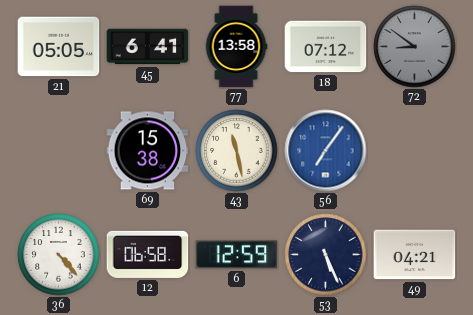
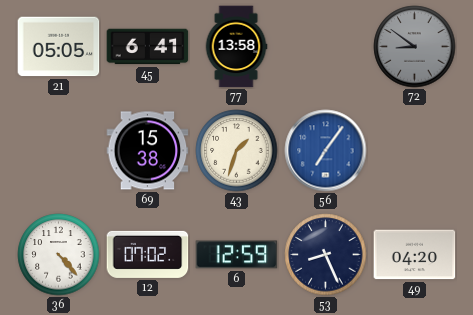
18: 07:12 -> none (326, 47)
43: 11:28 -> 1:33 (237, 151)
12: 06:58 -> 07:02 (148, 254)
53: 5:26 -> 8:26 (326, 255)
49: 04:21 -> 04:20 (415, 255)
